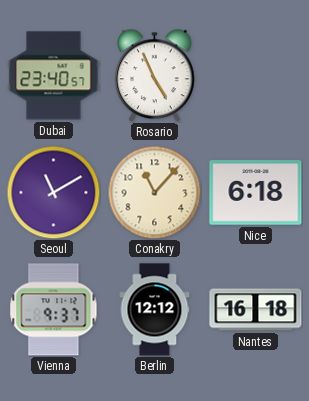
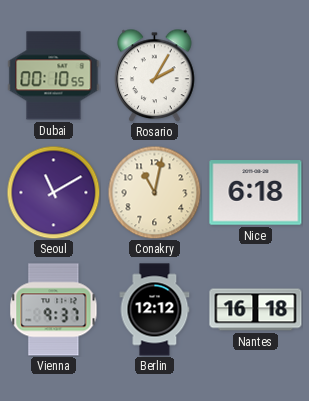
Dubai: 23:40 -> 00:10 (54, 76)
Rosario: 4:56 -> 2:05 (155, 75)
Conakry: 11:07 -> 11:02 (154, 192)
